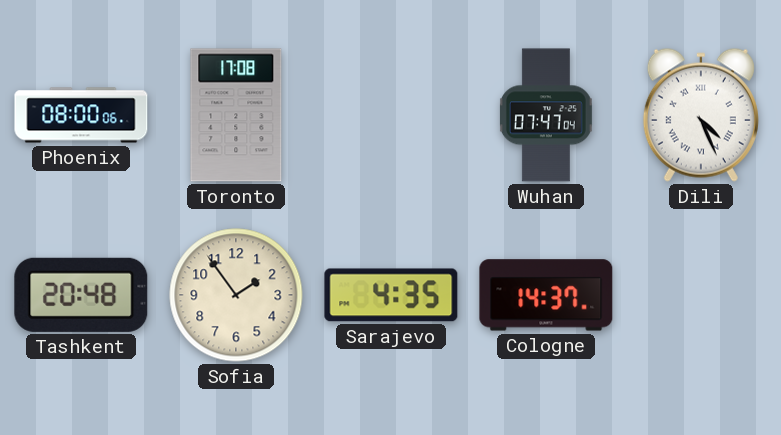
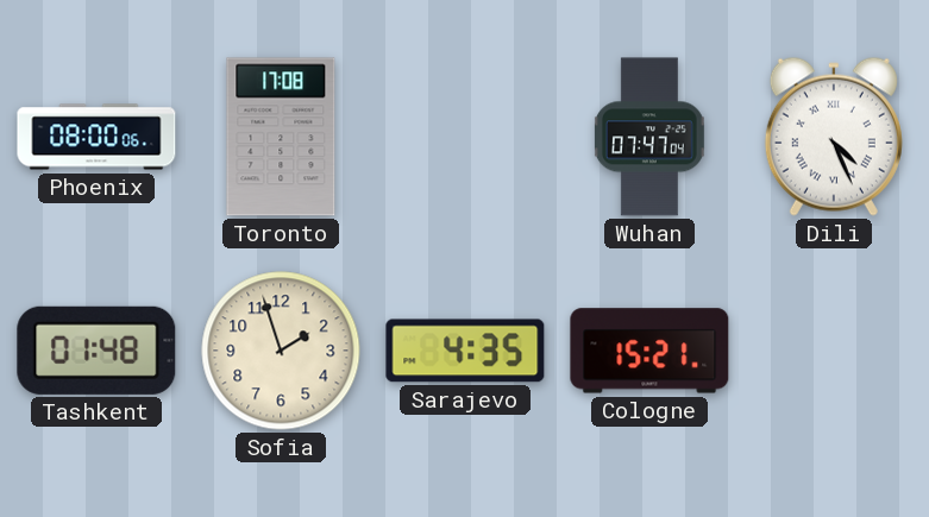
Tashkent: 20:48 -> 01:48 (96, 351)
Sofia: 1:54 -> 1:57 (281, 351)
Cologne: 14:37 -> 15:21 (649, 351)
